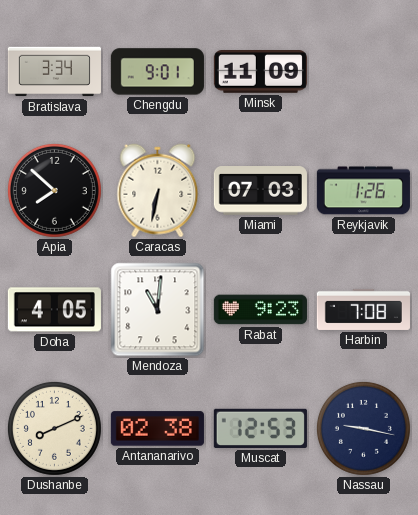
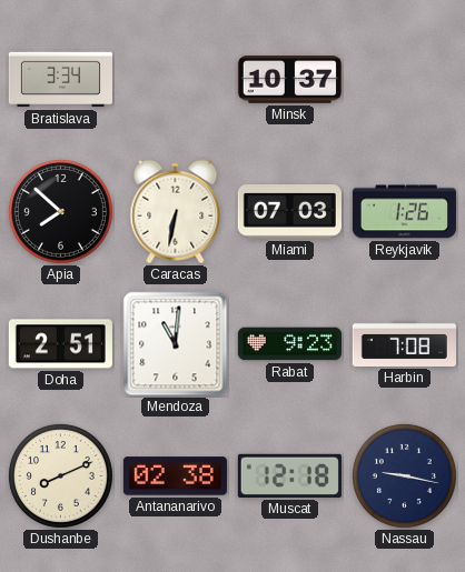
Chengdu: 9:01 -> none (157, 72)
Minsk: 11:09 -> 10:37 (289, 80)
Doha: 4:05 -> 2:51 (60, 344)
Muscat: 12:53 -> 12:18 (289, 475)
